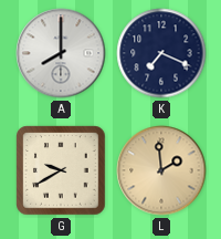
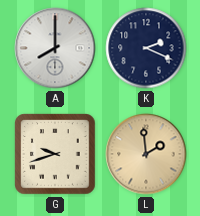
K: 7:19 -> 2:19 (146, 48)
G: 9:40 -> 9:42 (55, 154)
